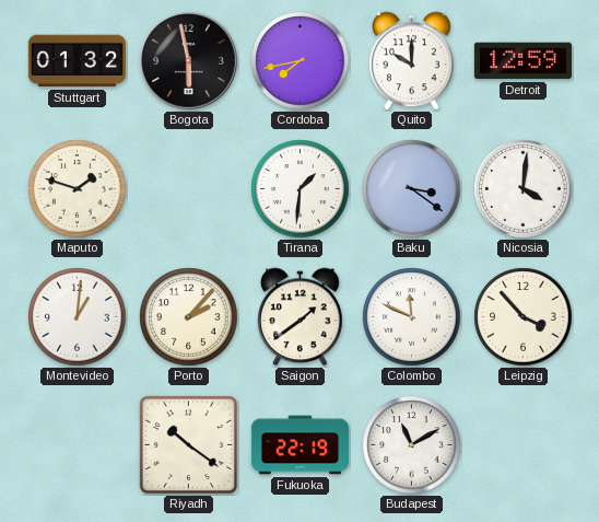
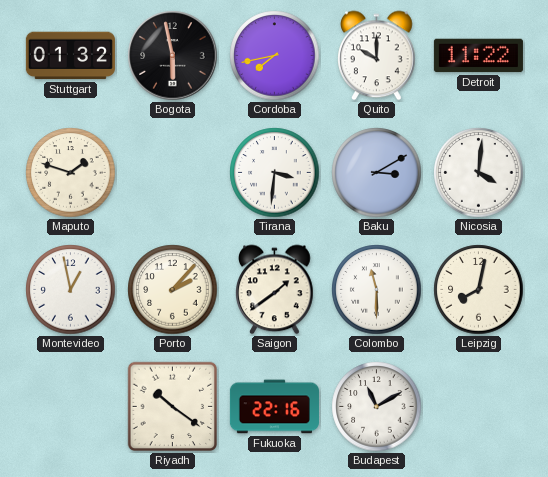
Detroit: 12:59 -> 11:22 (478, 56)
Tirana: 1:31 -> 3:31 (275, 173)
Baku: 3:21 -> 3:10 (377, 173)
Montevideo: 1:01 -> 12:58 (71, 290)
Colombo: 11:49 -> 11:30 (377, 290)
Leipzig: 3:53 -> 8:02 (479, 290)
Fukuoka: 22:19 -> 22:16 (274, 407)
